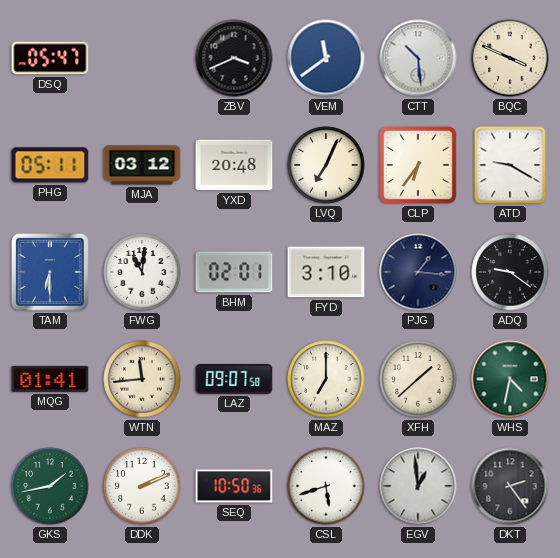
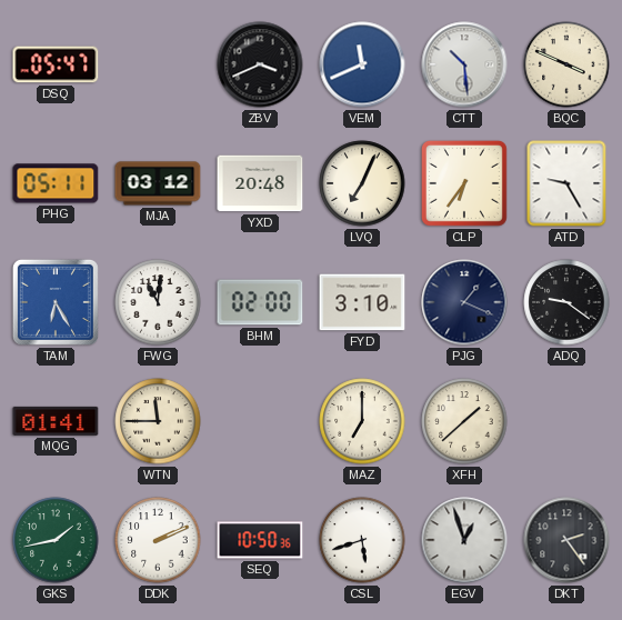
VEM: 11:39 -> 11:41 (362, 64)
ATD: 9:20 -> 9:25 (566, 183)
TAM: 6:30 -> 6:25 (56, 302)
BHM: 02:01 -> 02:00 (260, 302)
PJG: 1:16 -> 1:19 (464, 302)
WTN: 11:44 -> 11:45 (158, 421)
LAZ: 09:07 -> none (234, 379)
WHS: 4:32 -> none (510, 379)
EGV: 12:59 -> 12:57 (464, 540)
